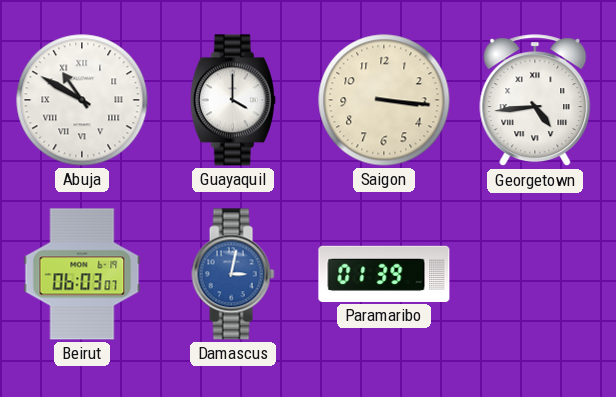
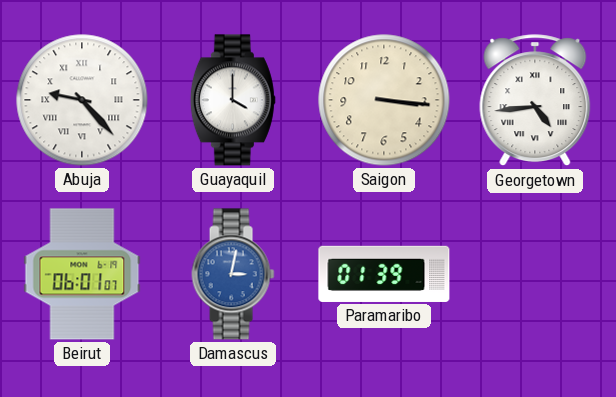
Abuja: 10:50 -> 9:23 (82, 100)
Beirut: 06:03 -> 06:01 (82, 274)
